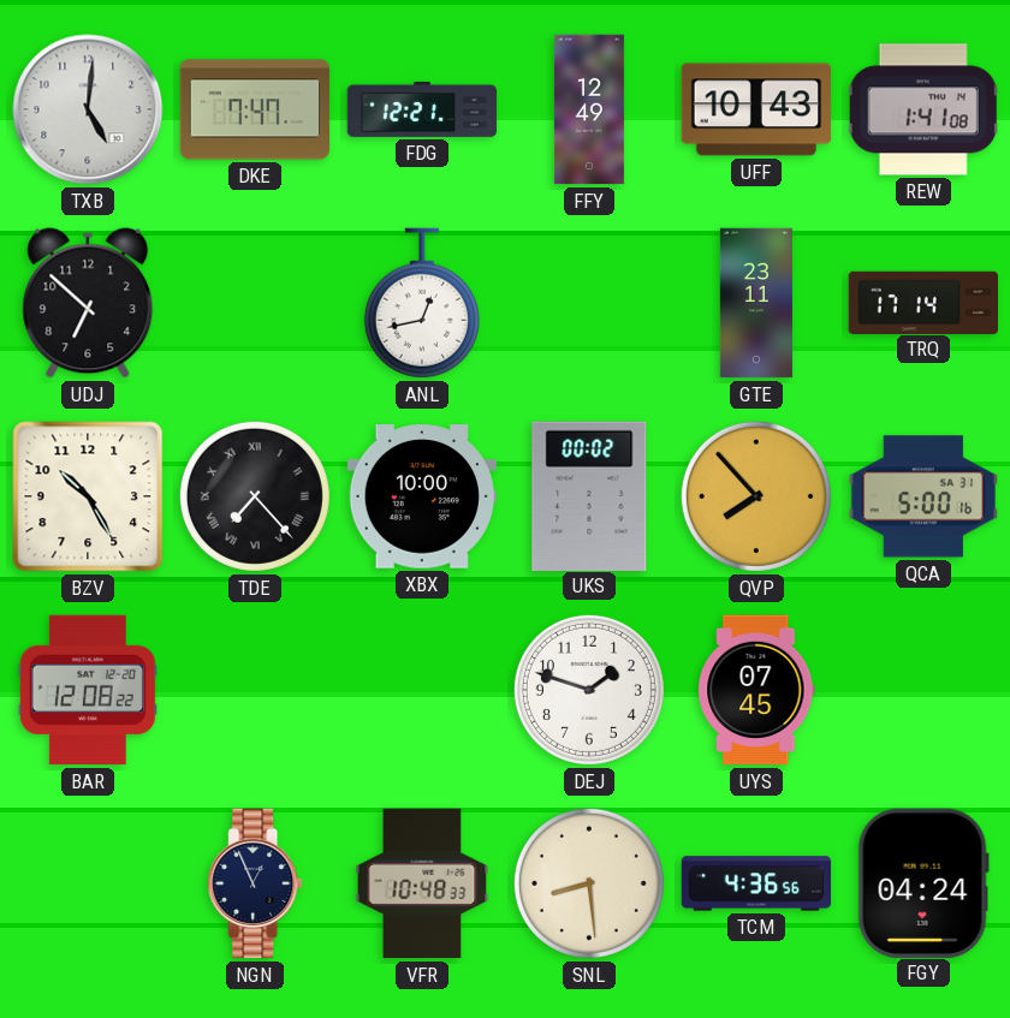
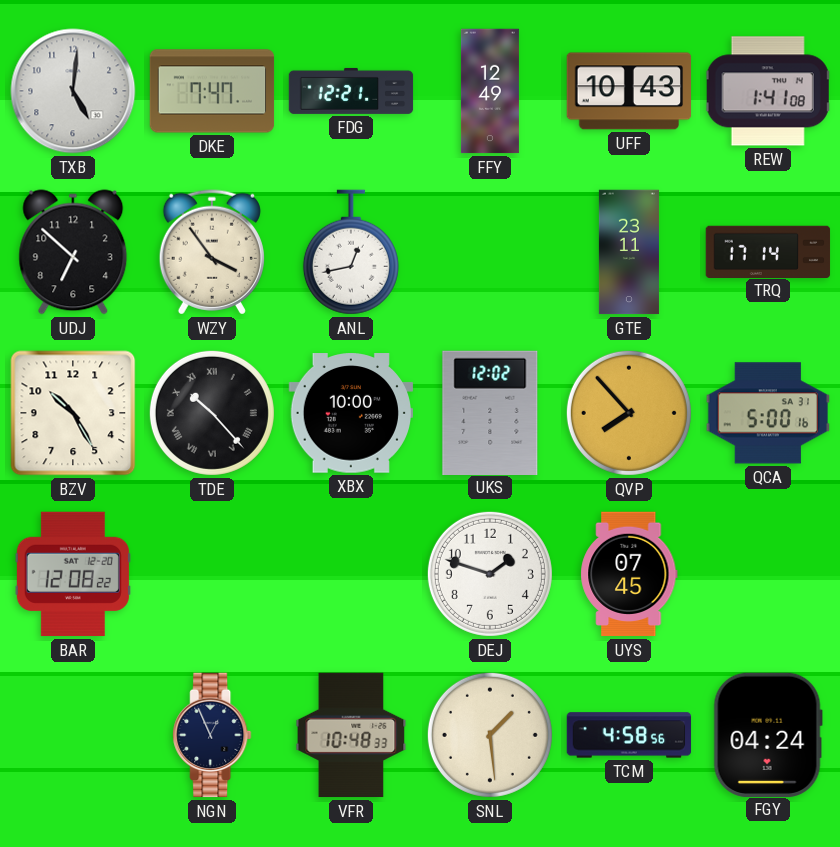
WZY: none -> 3:54 (212, 252)
TDE: 7:23 -> 10:23 (212, 413)
UKS: 00:02 -> 12:02 (490, 412)
SNL: 8:29 -> 1:29 (490, 735)
TCM: 4:36 -> 4:58 (629, 735)
